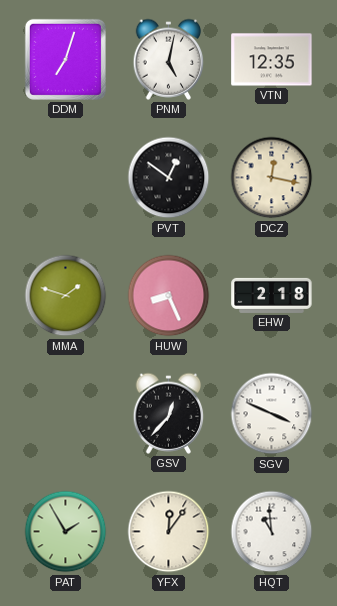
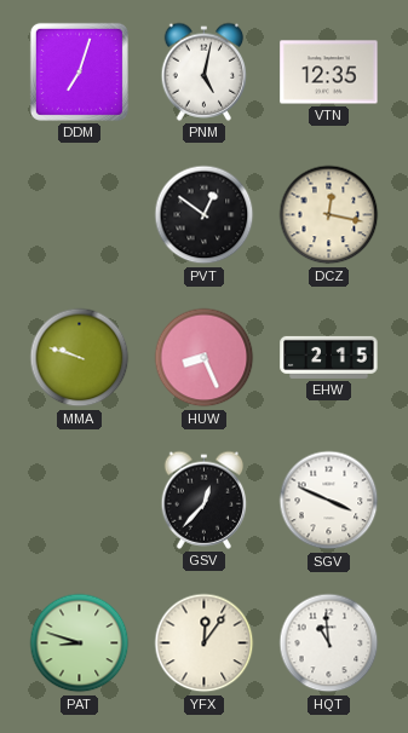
MMA: 1:48 -> 9:48 (80, 358)
EHW: 2:18 -> 2:15 (329, 357)
PAT: 1:55 -> 8:48 (80, 643)
